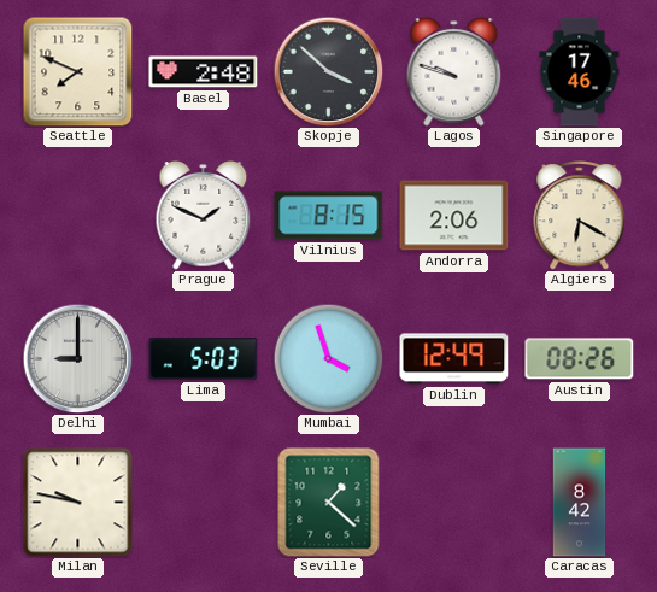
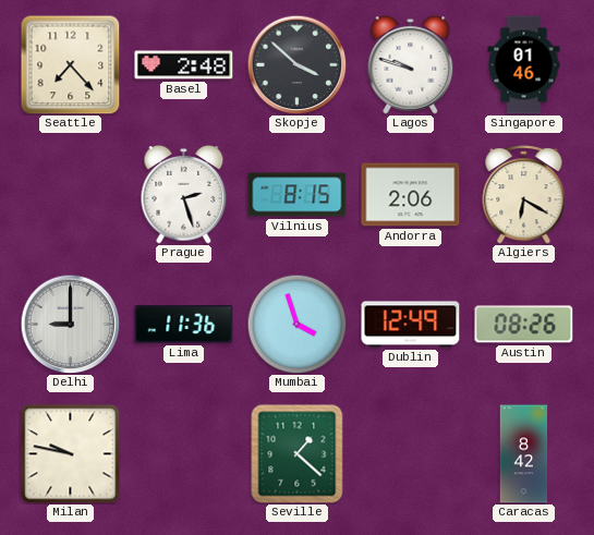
Seattle: 7:49 -> 7:23 (71, 65)
Singapore: 17:46 -> 01:46 (524, 65)
Prague: 1:49 -> 2:27 (184, 194)
Lima: 5:03 -> 11:36 (184, 325)
